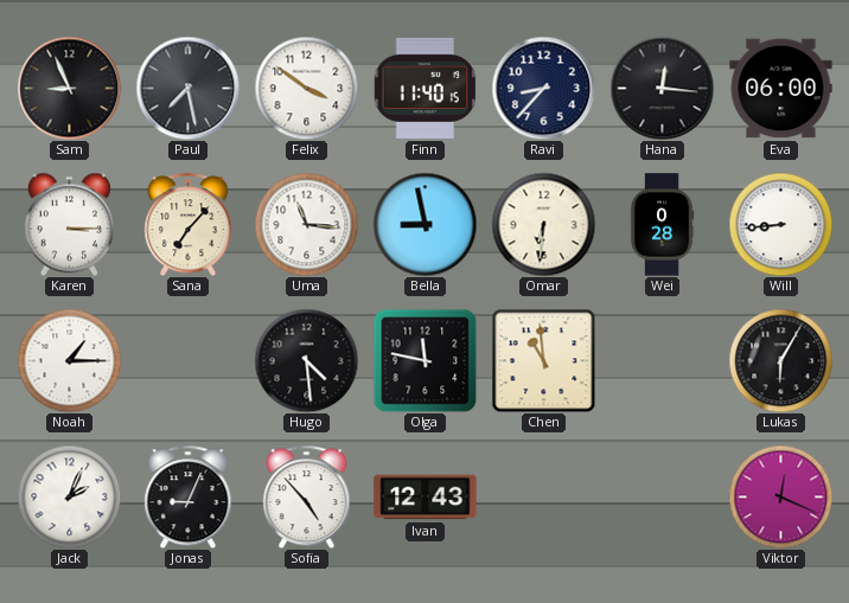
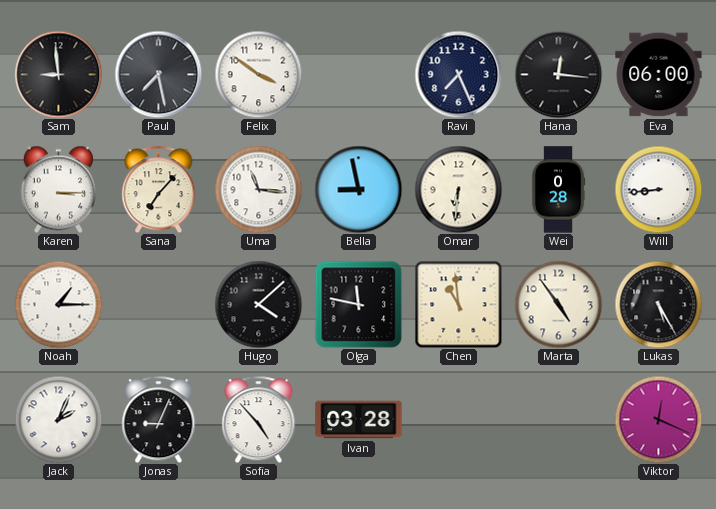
Sam: 8:56 -> 8:59 (58, 74)
Finn: 11:40 -> none (425, 88)
Ravi: 8:37 -> 7:26 (458, 74)
Hugo: 4:29 -> 4:08 (258, 304)
Marta: none -> 4:54 (558, 304)
Lukas: 6:05 -> 5:25 (658, 304)
Ivan: 12:43 -> 03:28 (359, 420)
